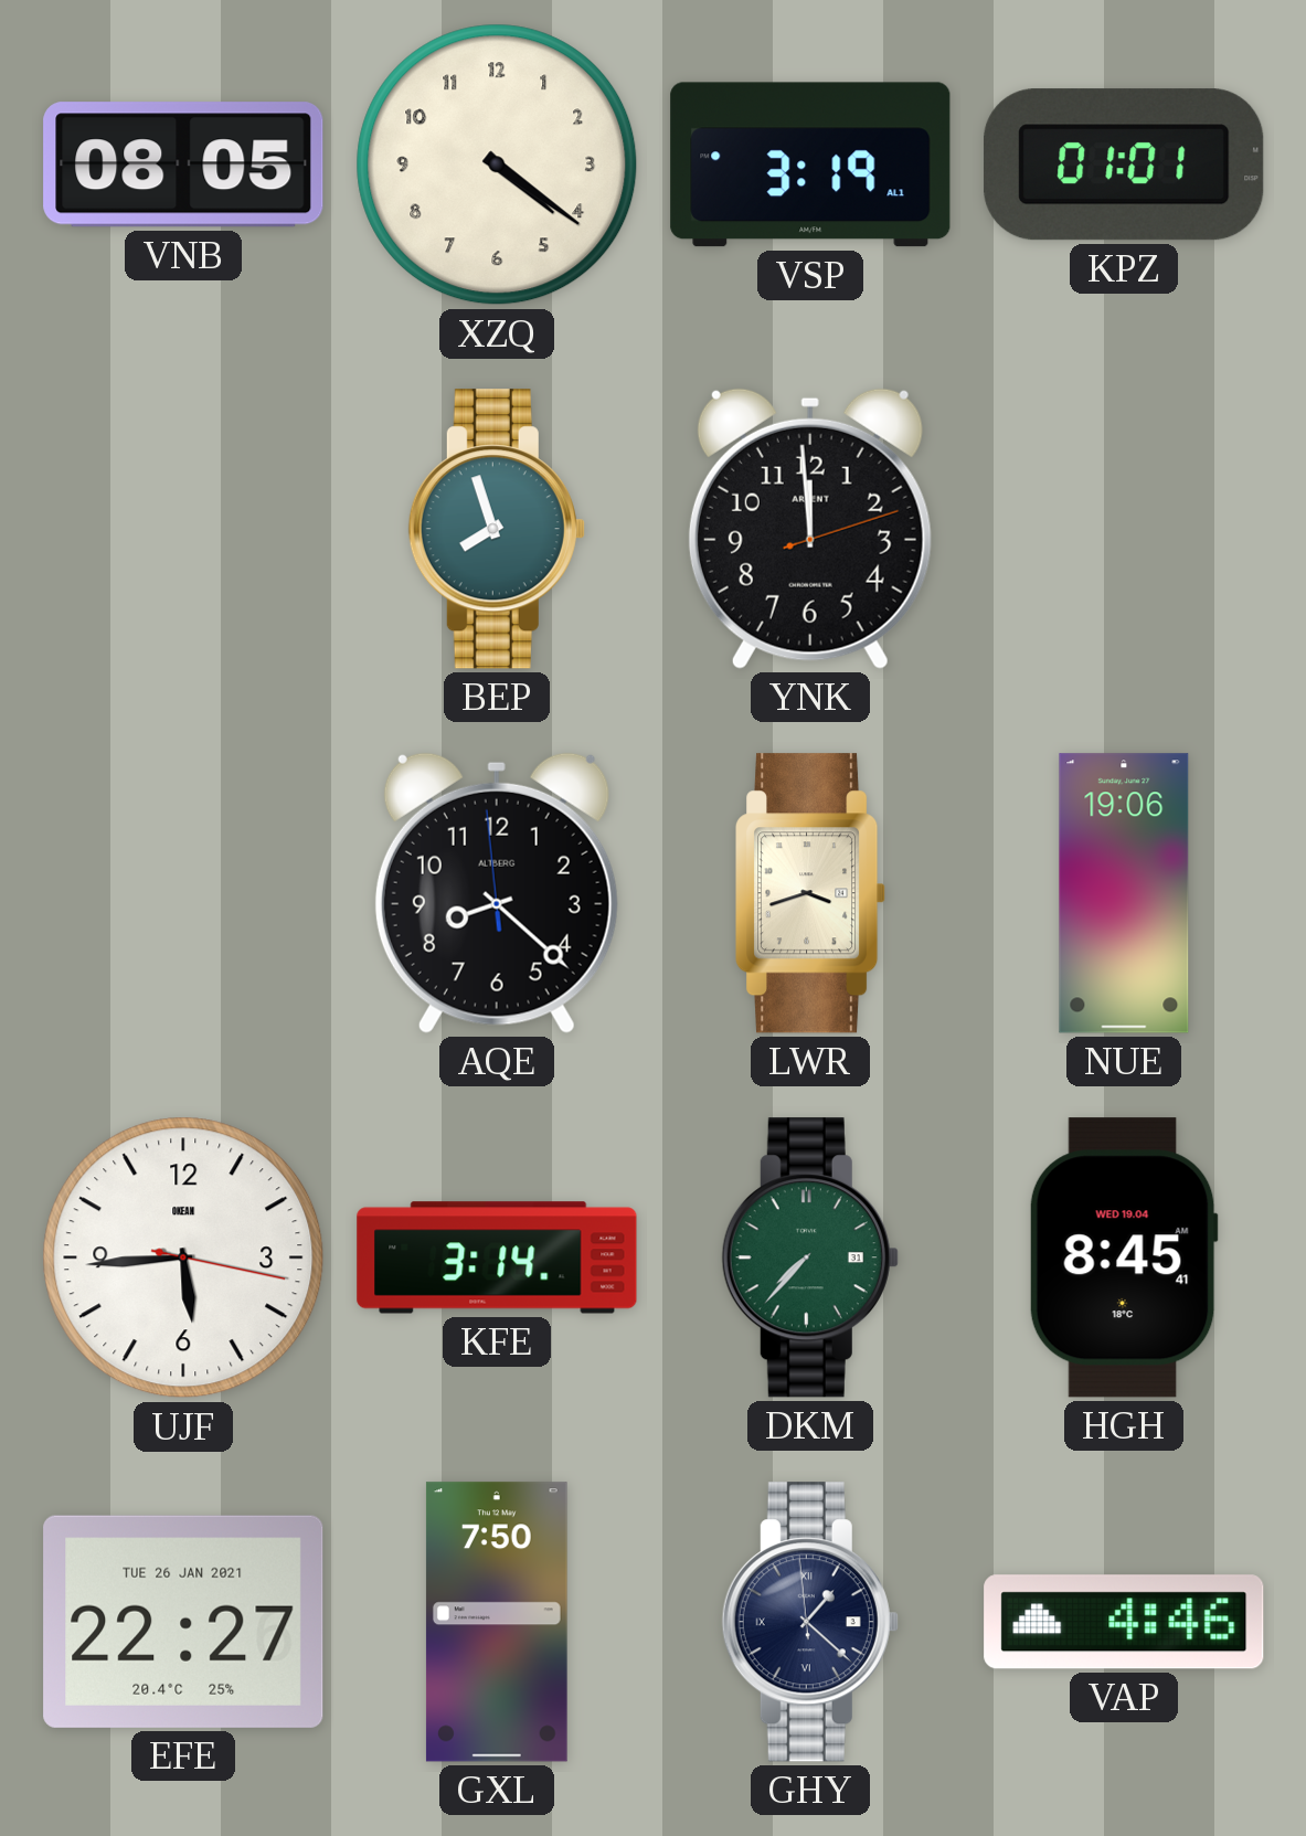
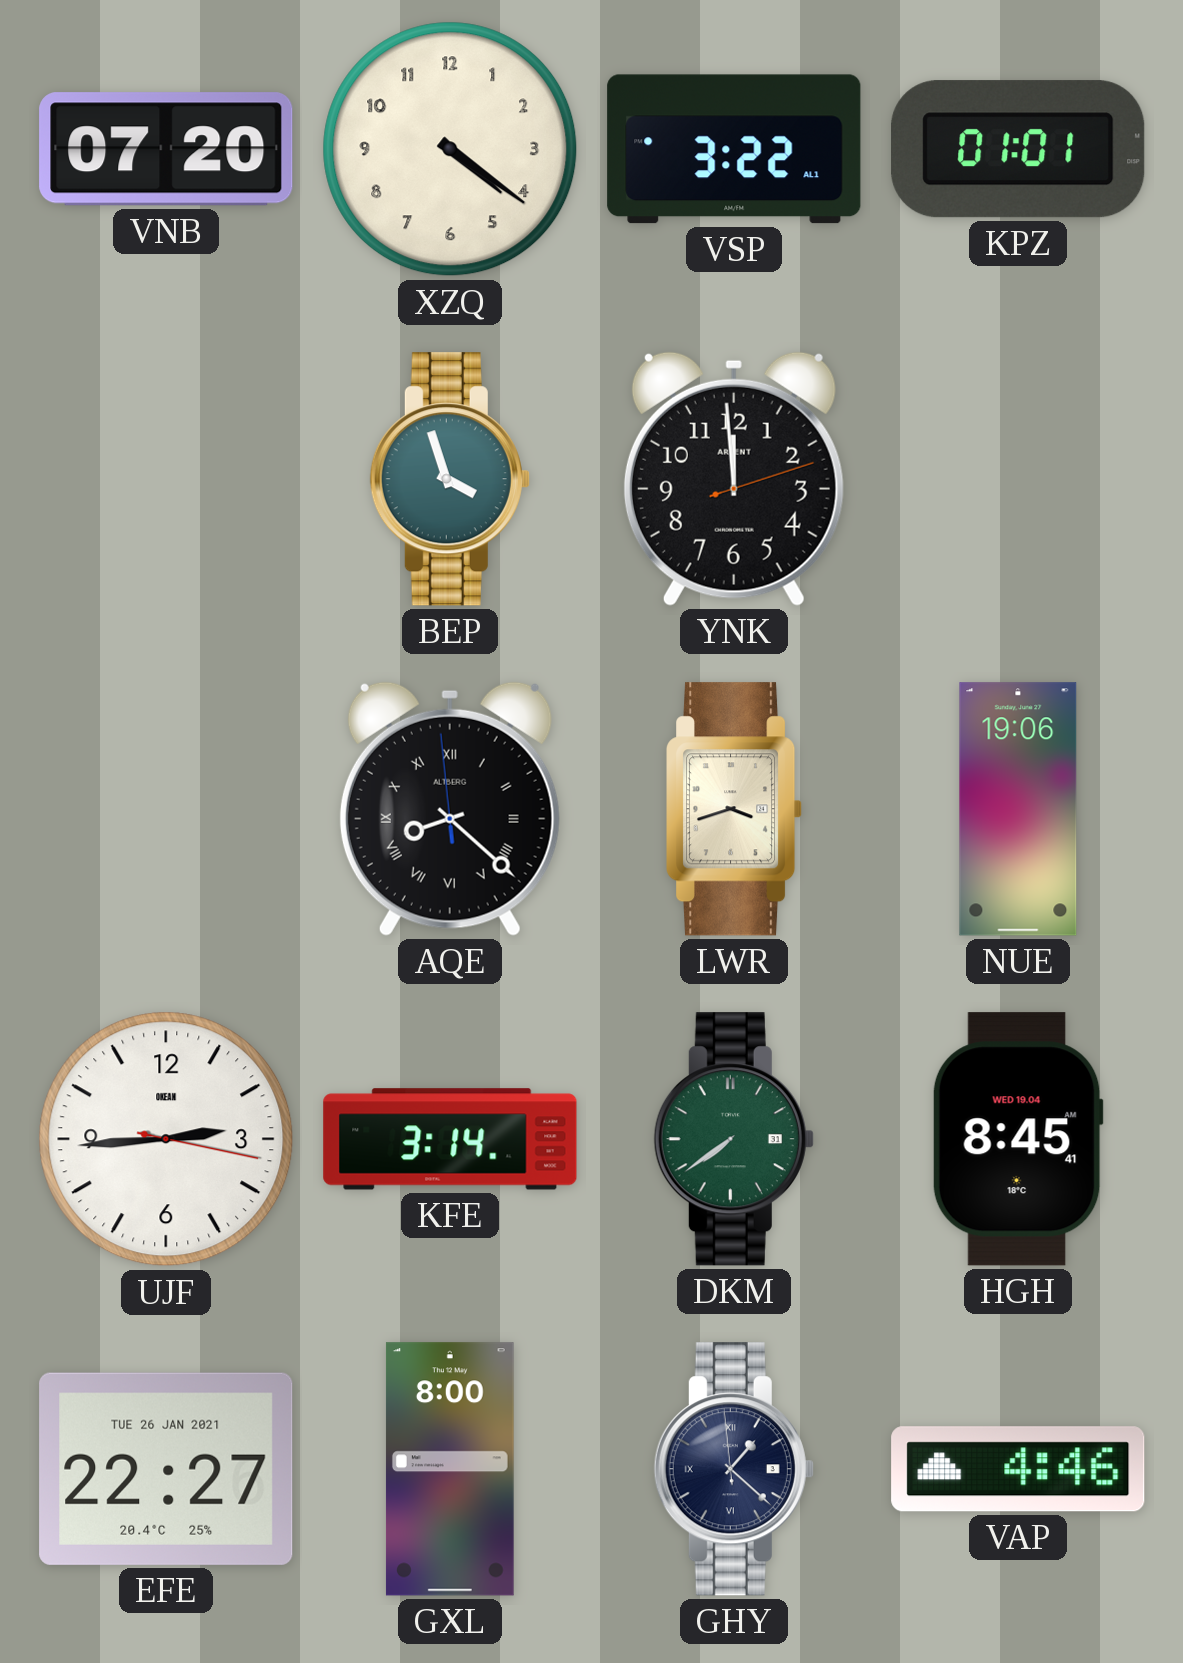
VNB: 08:05 -> 07:20 (166, 149)
VSP: 3:19 -> 3:22 (734, 149)
BEP: 7:57 -> 3:57 (450, 479)
AQE numerals: Arabic -> Roman (450, 809)
UJF: 5:44 -> 2:44 (166, 1139)
DKM: 7:37 -> 7:39 (734, 1139)
GXL: 7:50 -> 8:00 (450, 1469)
